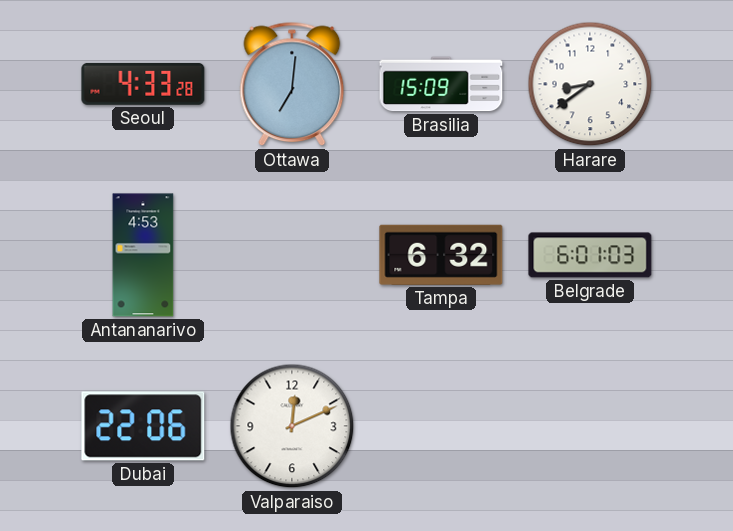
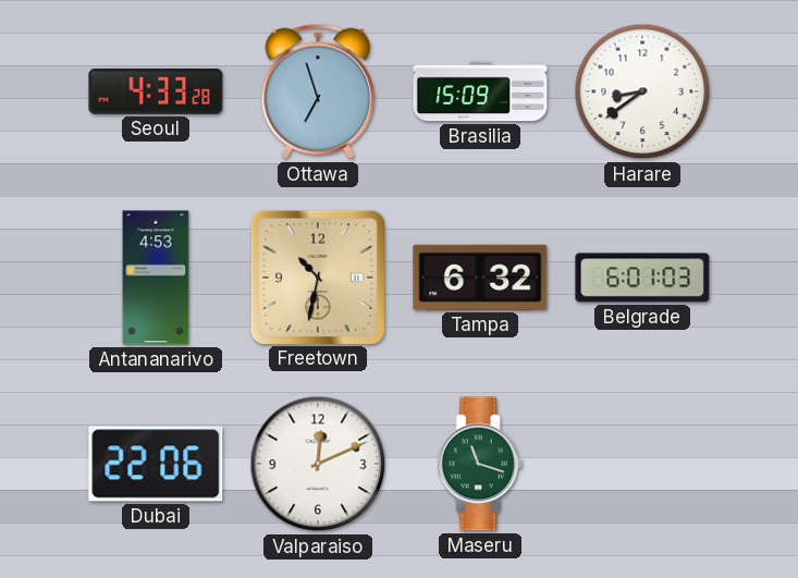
Ottawa: 7:01 -> 6:57 (318, 91)
Freetown: none -> 10:32 (317, 276)
Maseru: none -> 11:18 (480, 464)
